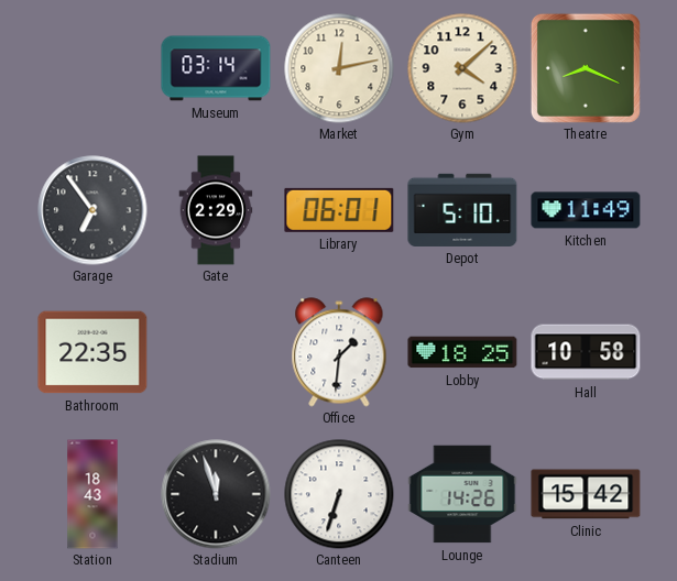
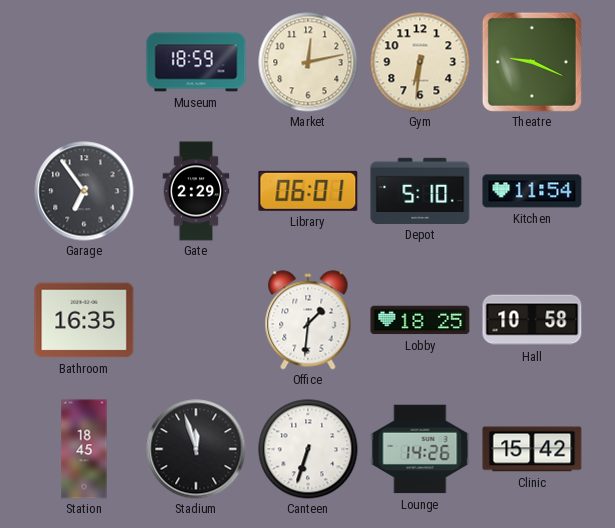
Museum: 03:14 -> 18:59 (196, 62)
Gym: 4:08 -> 6:31 (420, 62)
Theatre: 8:19 -> 9:19 (532, 62)
Kitchen: 11:49 -> 11:54 (532, 191)
Bathroom: 22:35 -> 16:35 (84, 320)
Station: 18:43 -> 18:45 (84, 449)
